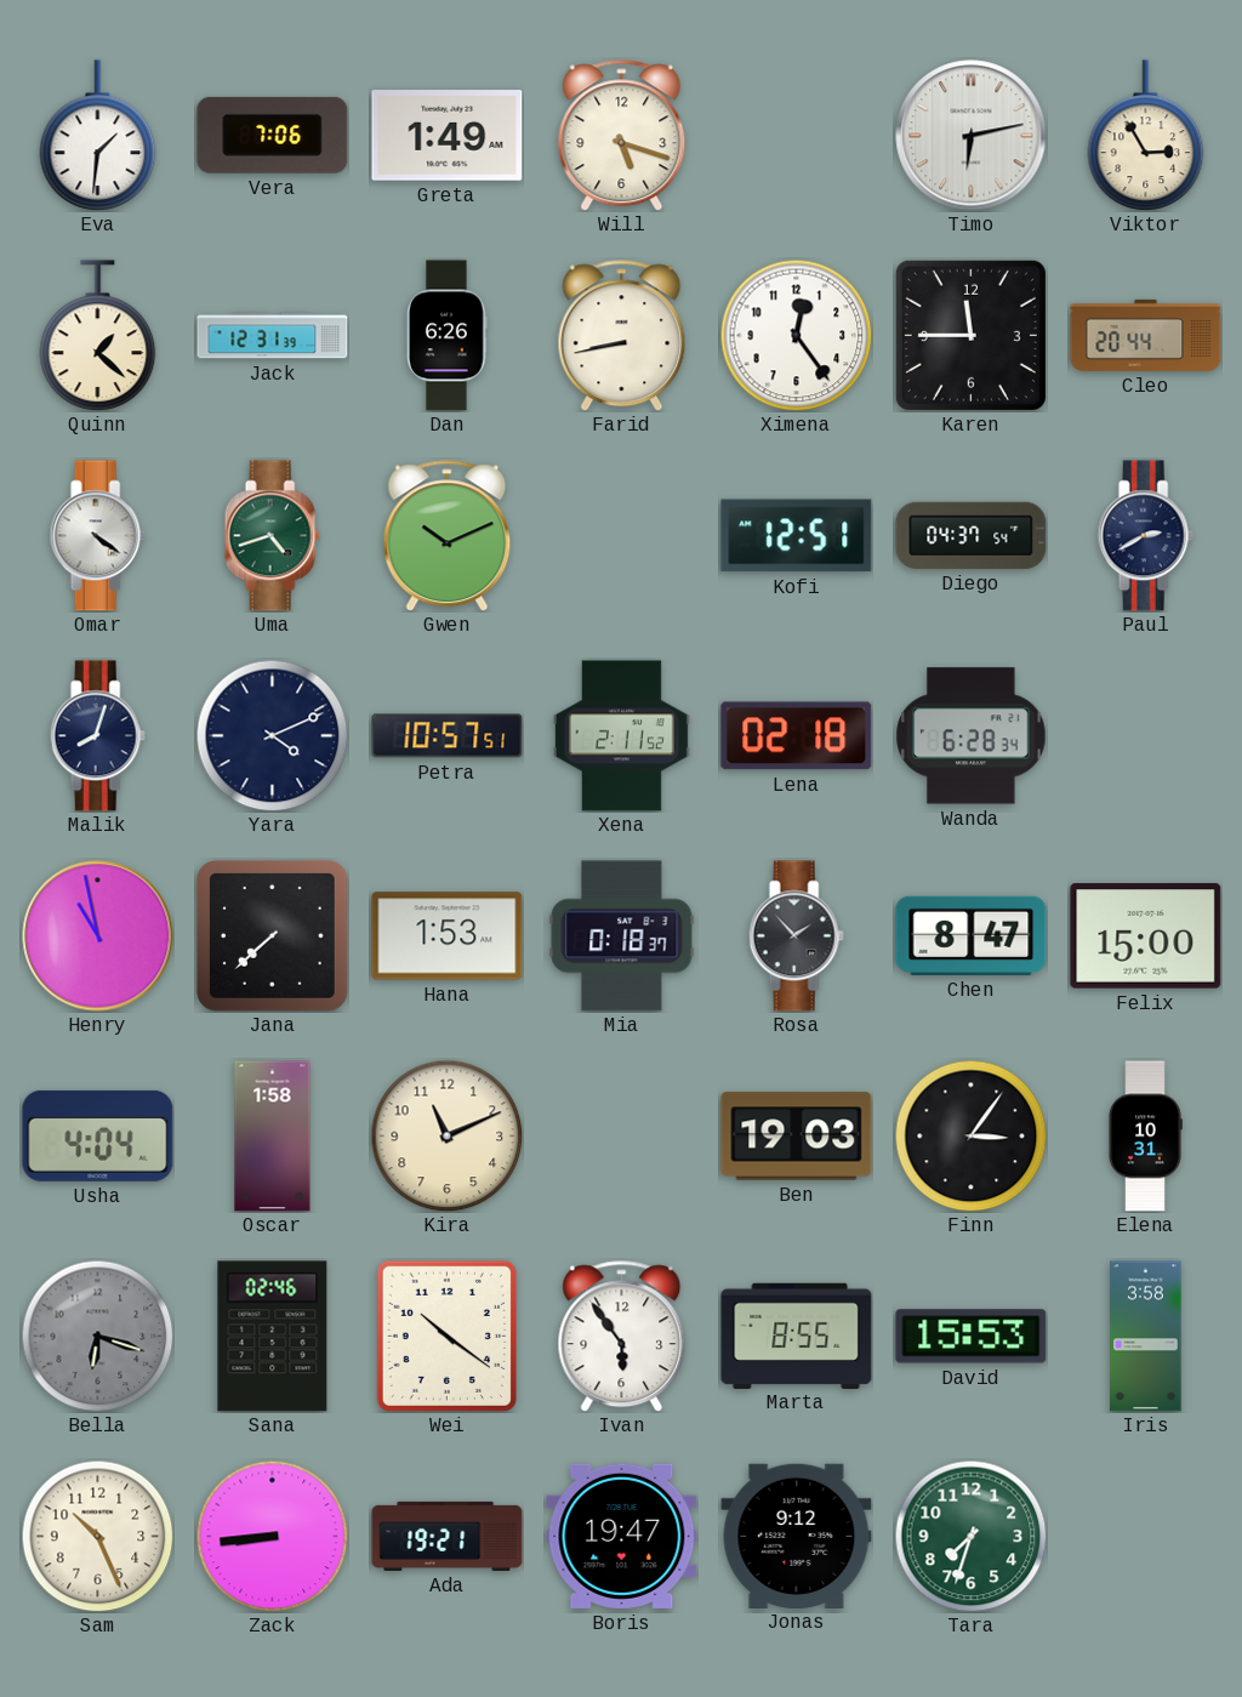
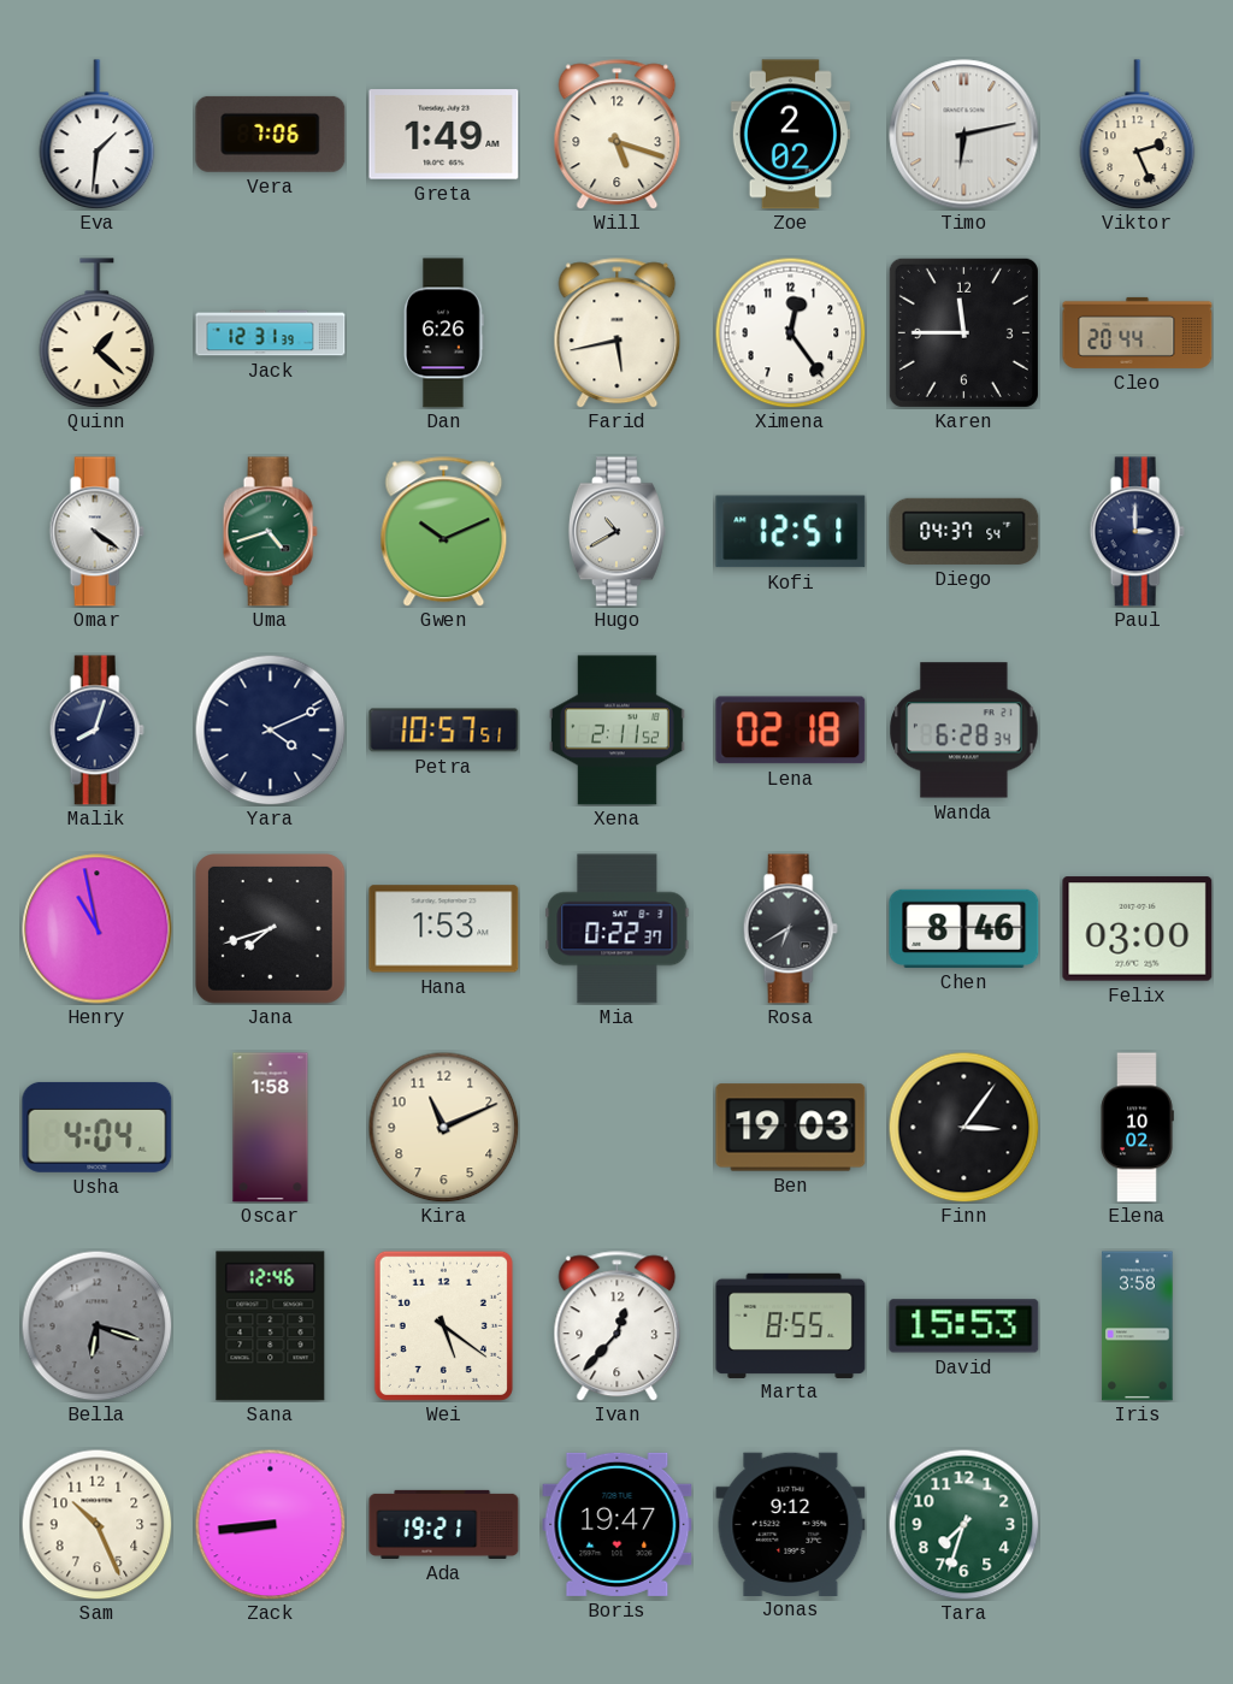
Zoe: none -> 2:02 (790, 135)
Viktor: 2:55 -> 2:26 (1138, 135)
Farid: 8:43 -> 5:43 (618, 333)
Hugo: none -> 10:40 (616, 532)
Paul: 2:40 -> 3:00 (1137, 532)
Jana: 7:38 -> 7:42 (271, 929)
Mia: 0:18 -> 0:22 (618, 929)
Rosa: 1:53 -> 6:40 (790, 929)
Chen: 8:47 -> 8:46 (964, 928)
Felix: 15:00 -> 03:00 (1138, 929)
Elena: 10:31 -> 10:02 (1137, 1128)
Sana: 02:46 -> 12:46 (271, 1326)
Wei: 10:21 -> 5:21 (443, 1325)
Ivan: 5:54 -> 12:37 (618, 1326)
